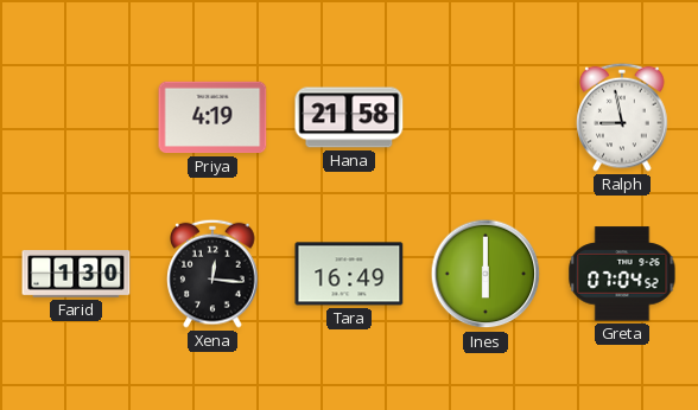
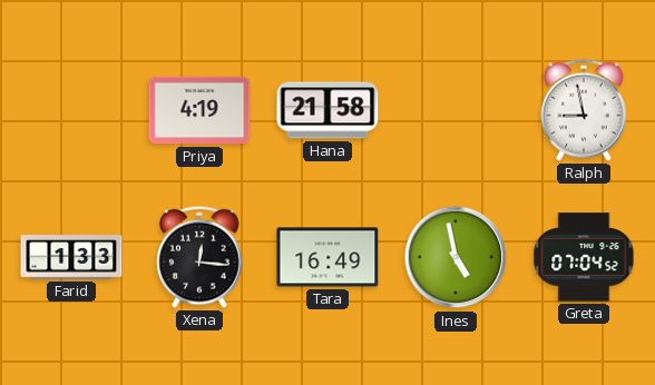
Farid: 1:30 -> 1:33 (71, 257)
Ines: 6:00 -> 4:58 (456, 257)
